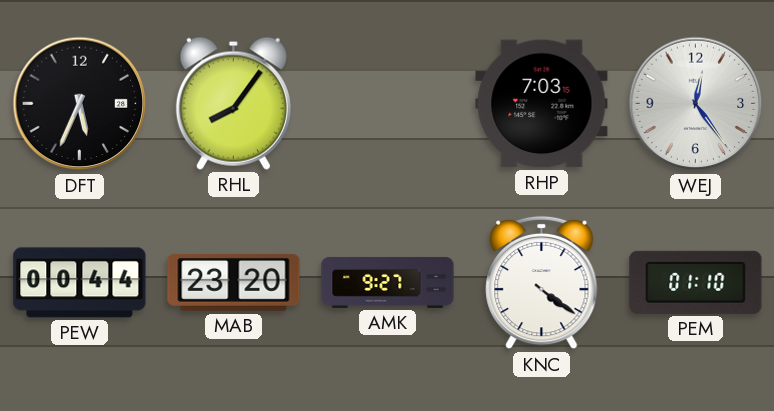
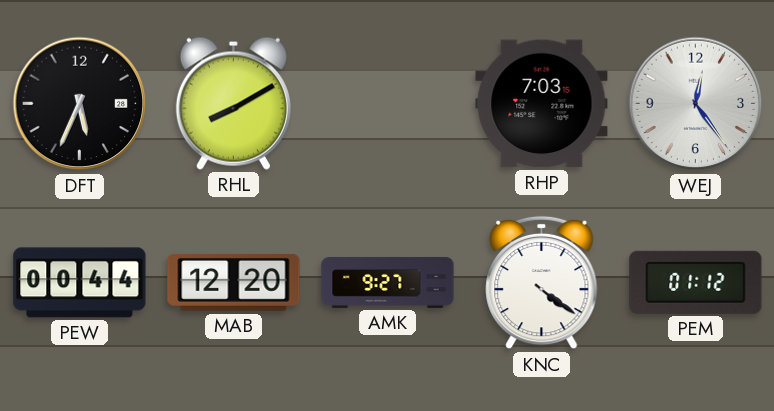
RHL: 8:06 -> 8:10 (233, 103)
MAB: 23:20 -> 12:20 (234, 282)
PEM: 01:10 -> 01:12 (696, 282)
